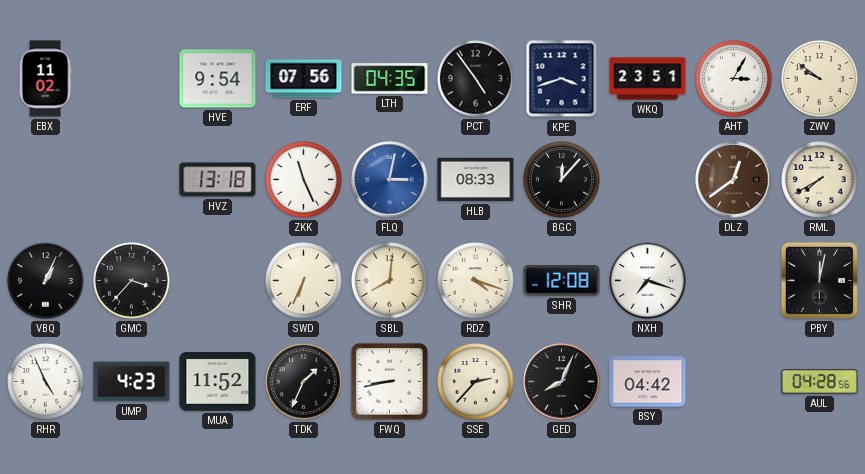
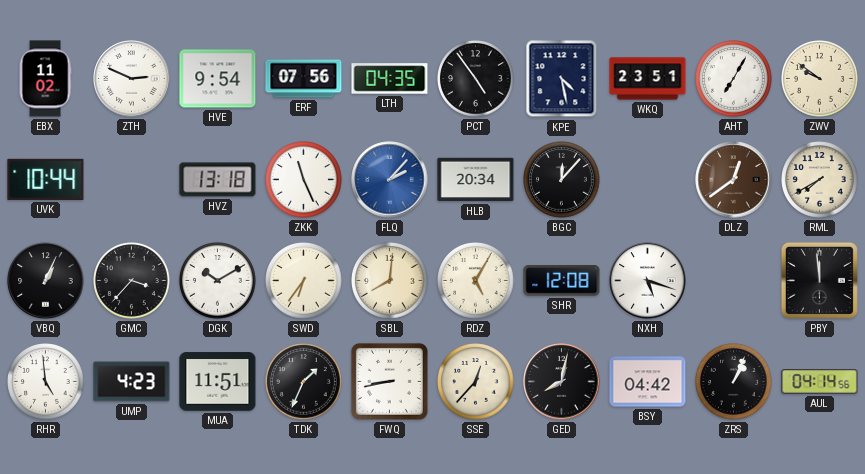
ZTH: none -> 2:49 (132, 79)
KPE: 3:42 -> 4:28 (562, 79)
AHT: 3:05 -> 7:05 (734, 79)
UVK: none -> 10:44 (46, 179)
FLQ: 3:02 -> 2:07 (390, 180)
HLB: 08:33 -> 20:34 (476, 180)
DGK: none -> 10:10 (218, 281)
SWD: 6:34 -> 6:36 (304, 281)
RDZ: 4:18 -> 5:05 (476, 281)
NXH: 7:18 -> 5:18 (648, 281)
PBY: 12:02 -> 11:59 (819, 280)
RHR: 4:56 -> 4:59 (46, 382)
MUA: 11:52 -> 11:51 (218, 382)
SSE: 2:37 -> 12:37 (476, 382)
GED: 8:04 -> 8:02 (562, 382)
ZRS: none -> 1:04 (734, 382)
AUL: 04:28 -> 04:14 (820, 382)
